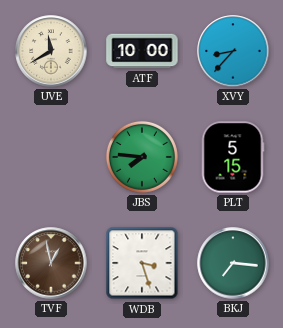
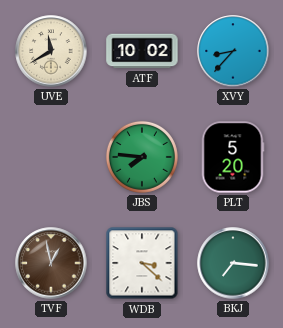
ATF: 10:00 -> 10:02 (142, 51)
PLT: 5:15 -> 5:20 (233, 157)
WDB: 3:27 -> 3:22 (142, 263)
